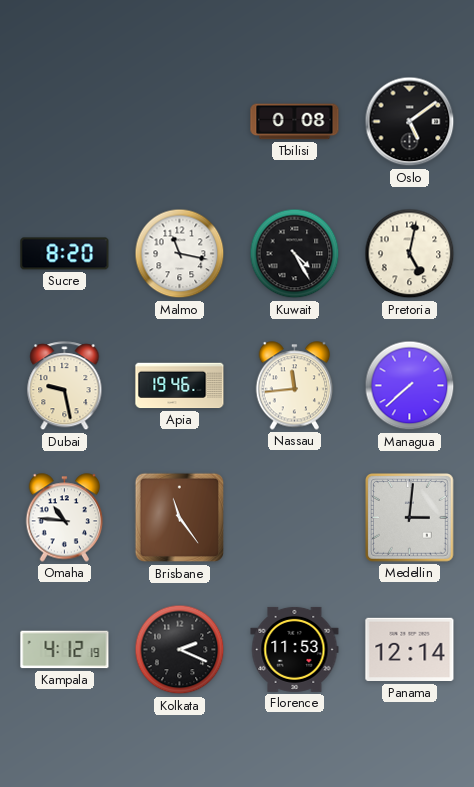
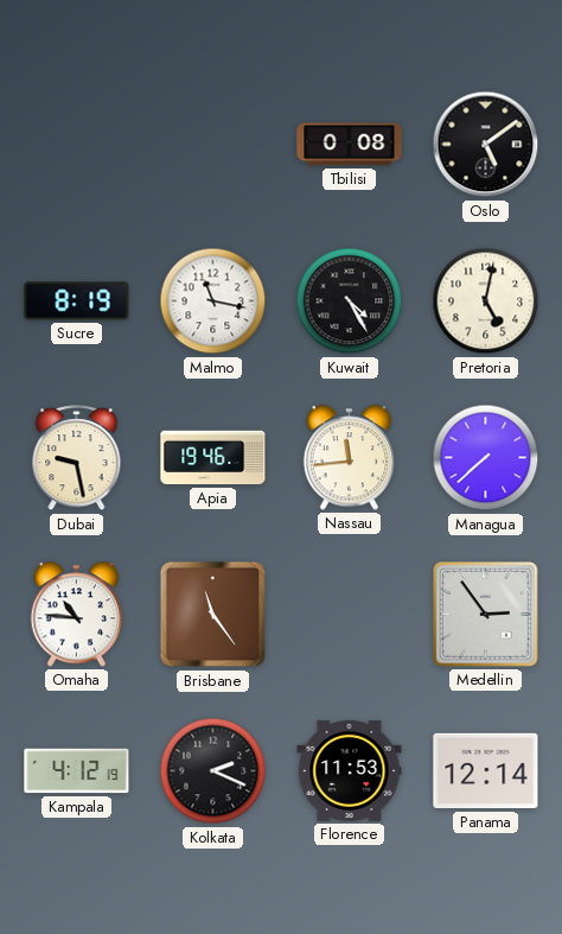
Sucre: 8:20 -> 8:19 (77, 301)
Medellin: 3:01 -> 2:54 (486, 615)
